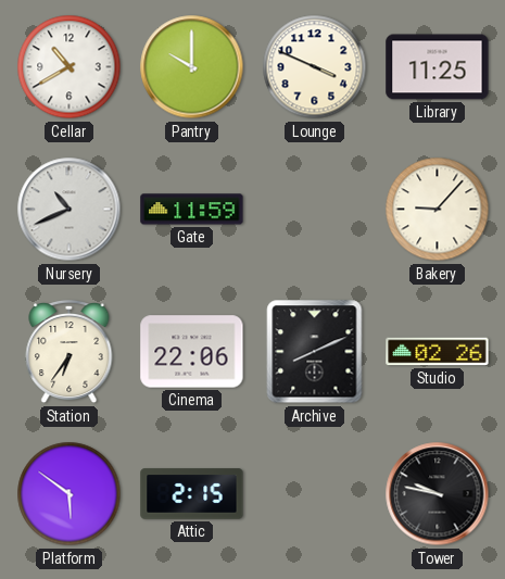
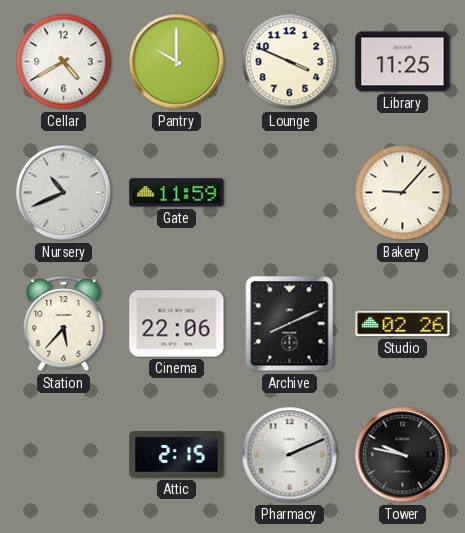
Cellar: 10:40 -> 4:40 (64, 62)
Station: 6:36 -> 5:37 (64, 324)
Platform: 5:51 -> none (70, 494)
Pharmacy: none -> 2:11 (290, 455)
